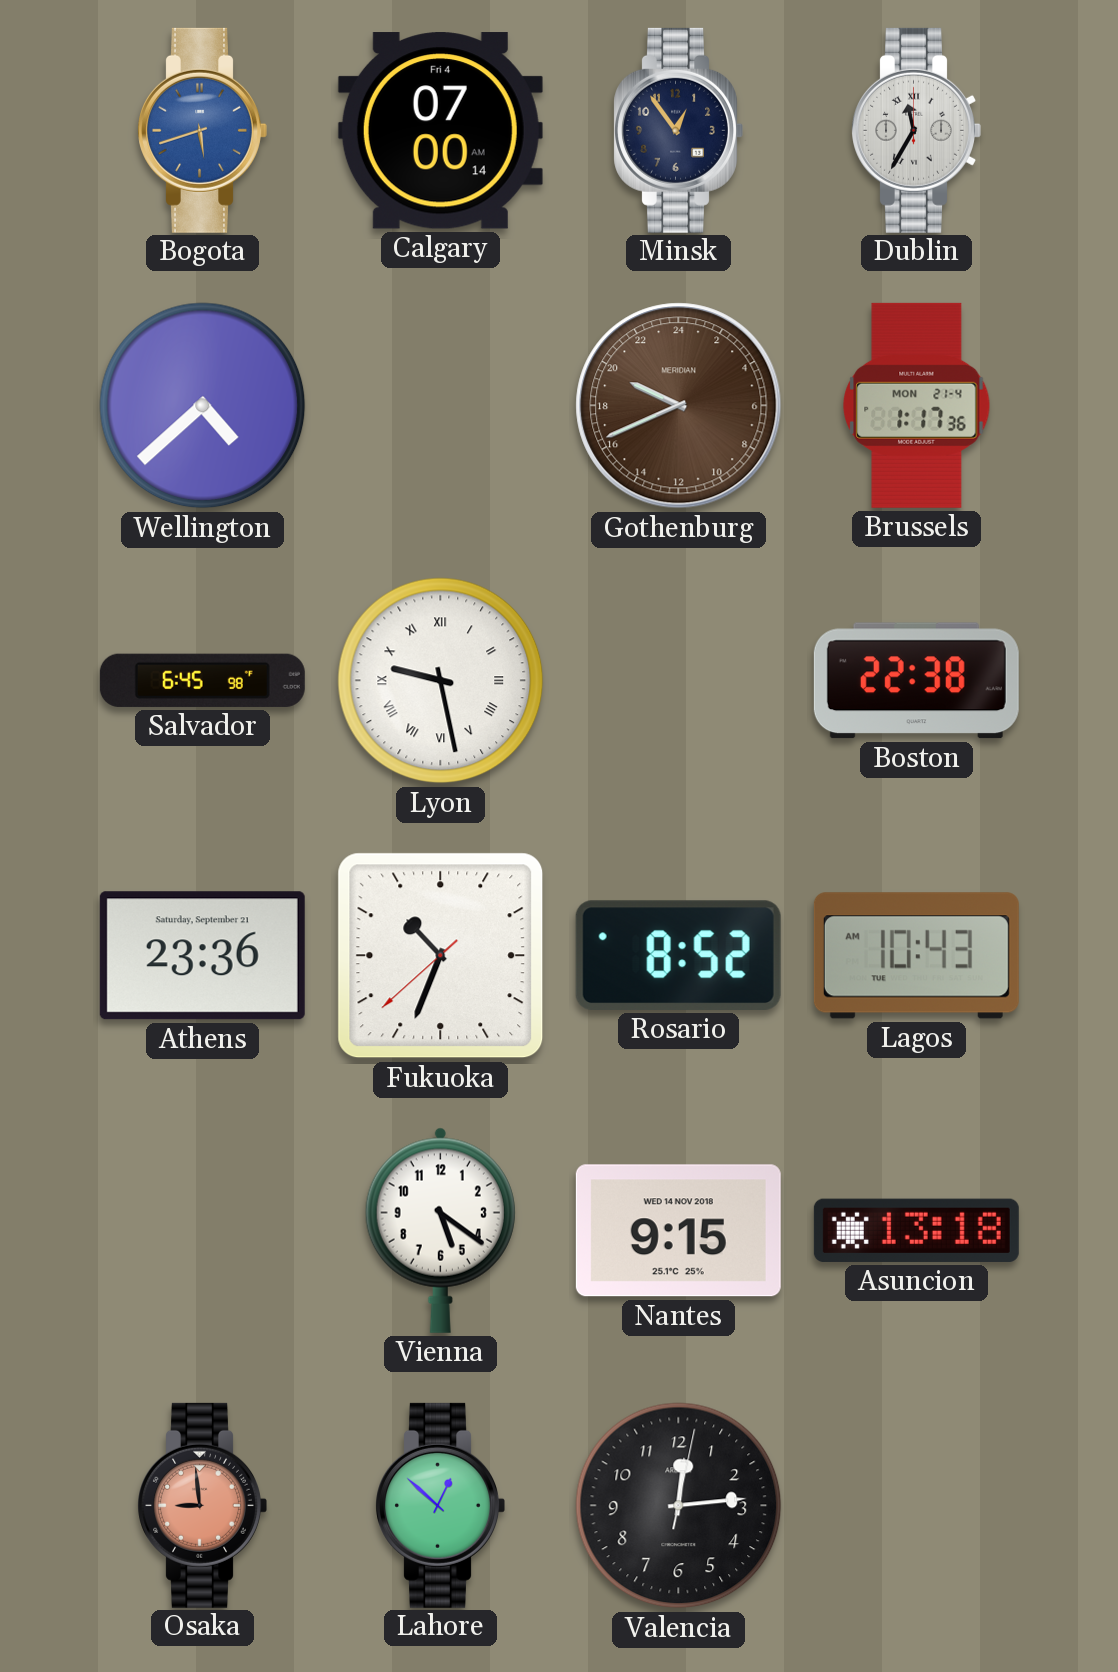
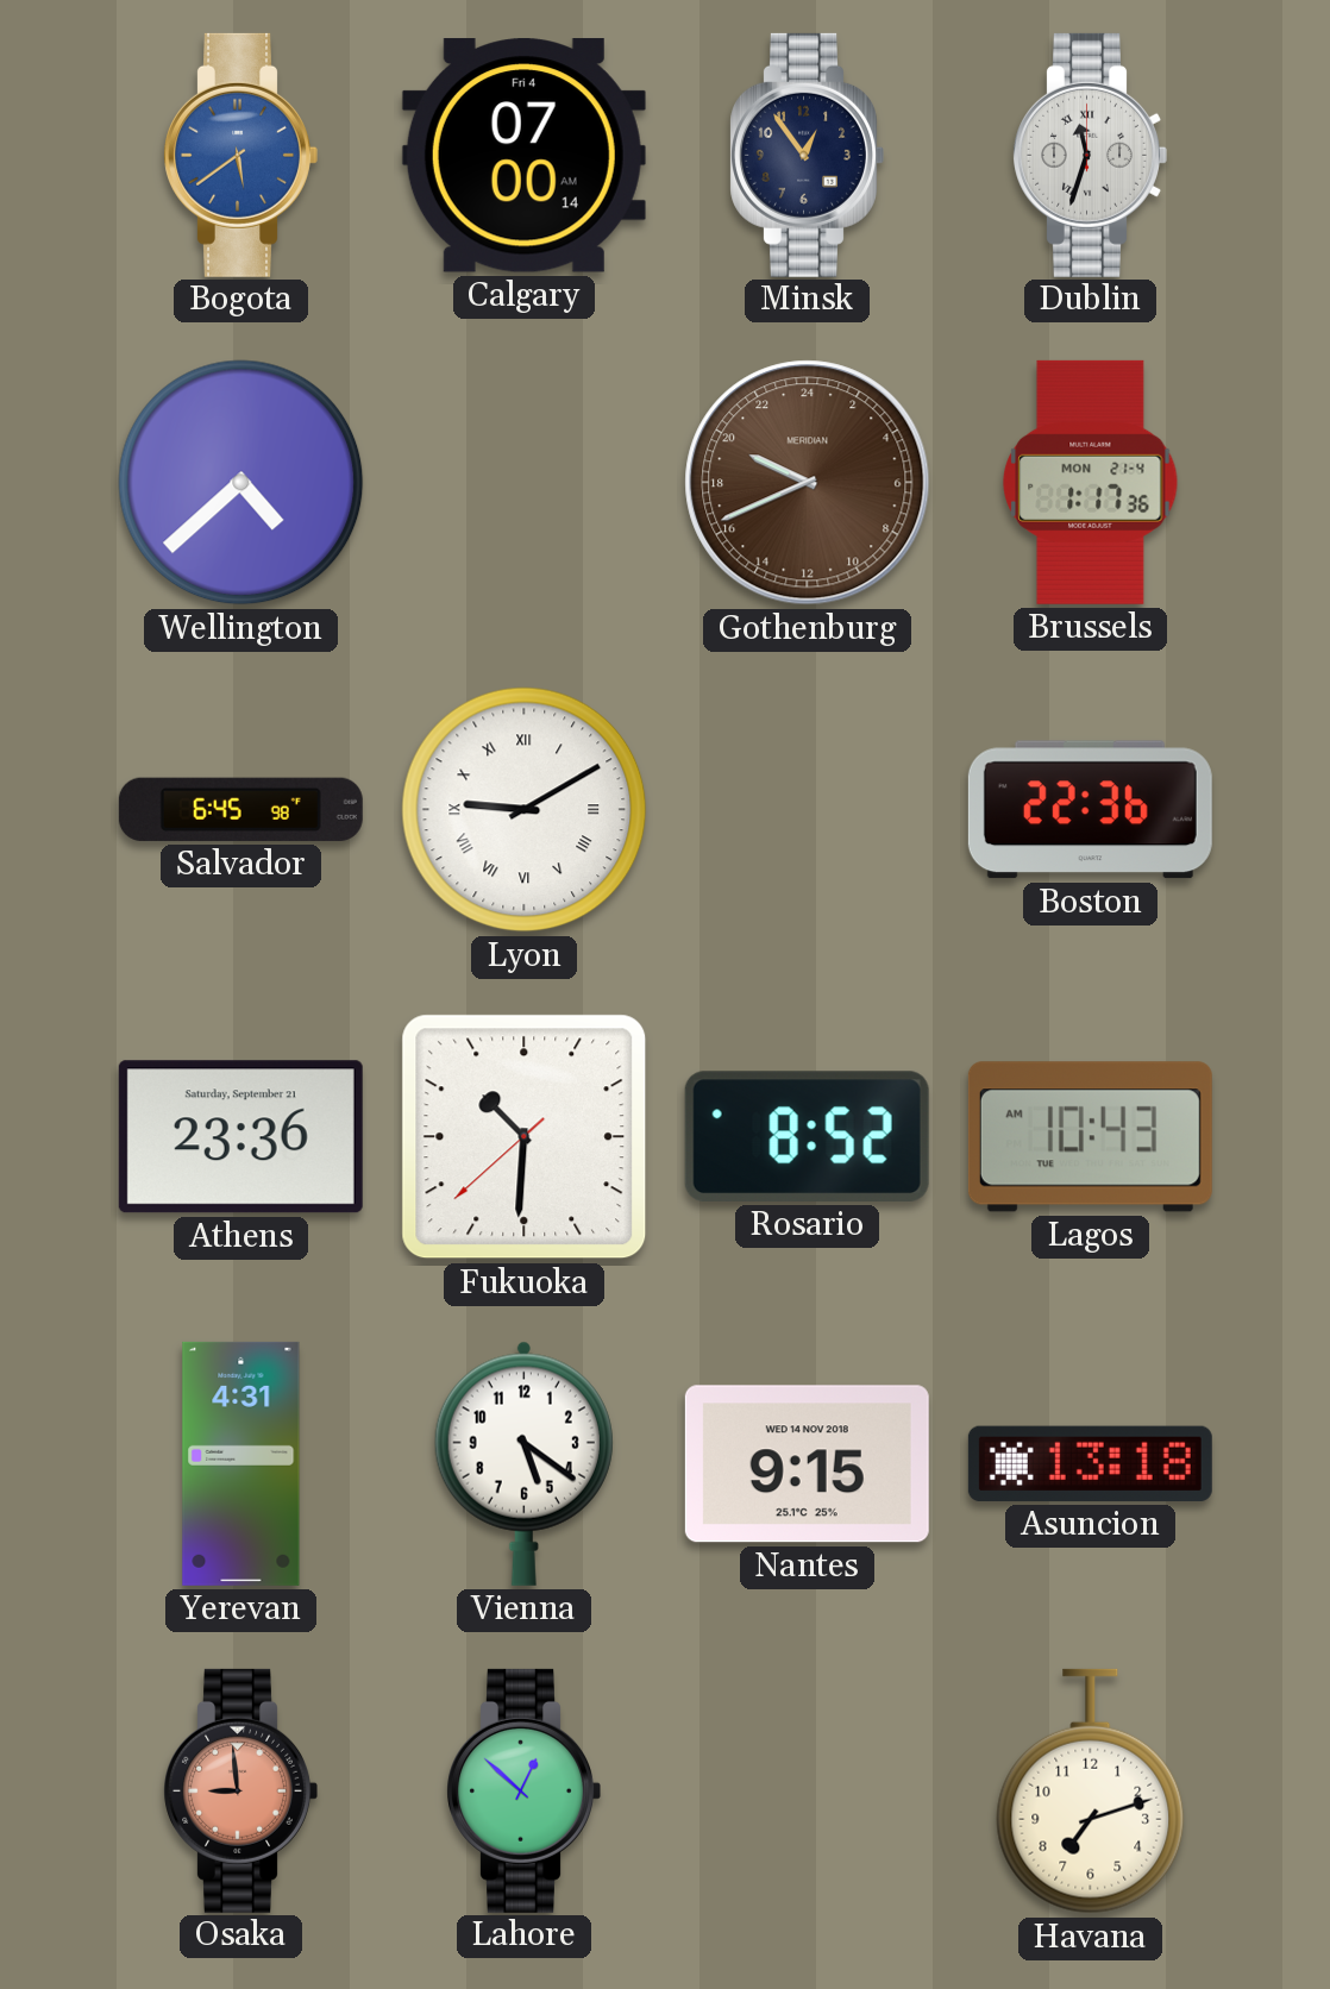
Bogota: 5:42 -> 5:39 (240, 155)
Dublin: 11:35 -> 11:33 (1090, 155)
Lyon: 9:28 -> 9:10 (525, 810)
Boston: 22:38 -> 22:36 (1090, 810)
Fukuoka: 10:33 -> 10:30 (525, 1137)
Yerevan: none -> 4:31 (241, 1463)
Valencia: 12:14 -> none (679, 1506)
Havana: none -> 7:12 (1091, 1792)
